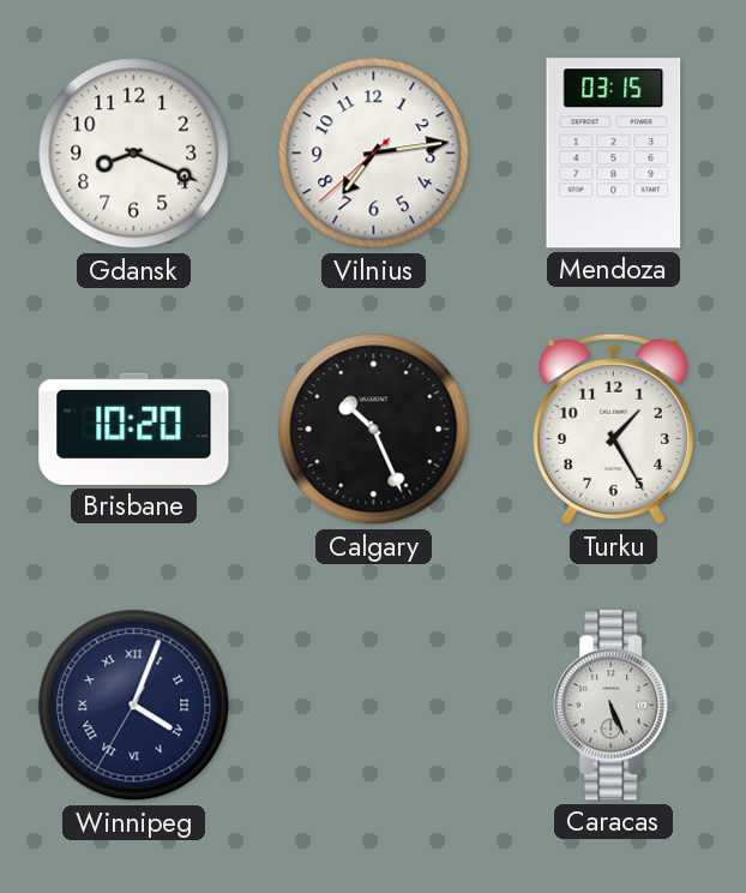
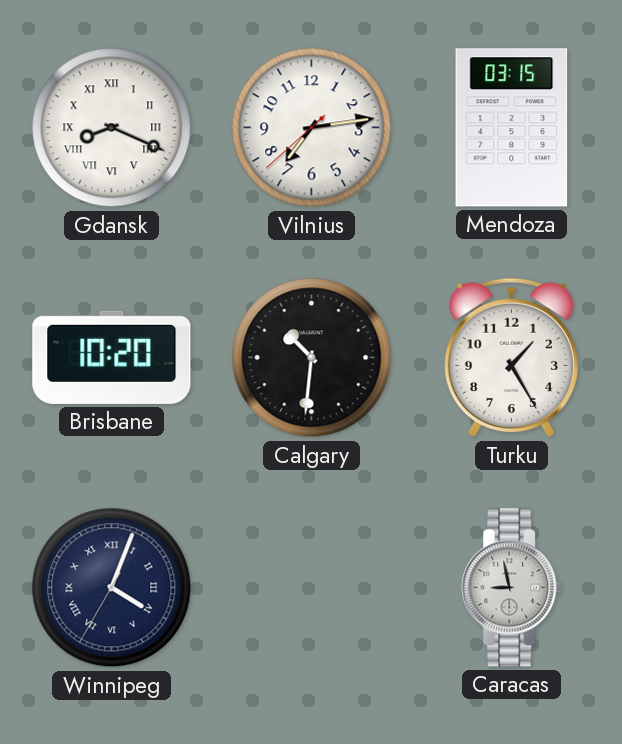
Gdansk numerals: Arabic -> Roman (112, 128)
Calgary: 10:26 -> 10:31 (312, 358)
Caracas: 5:26 -> 8:58 (512, 588)
